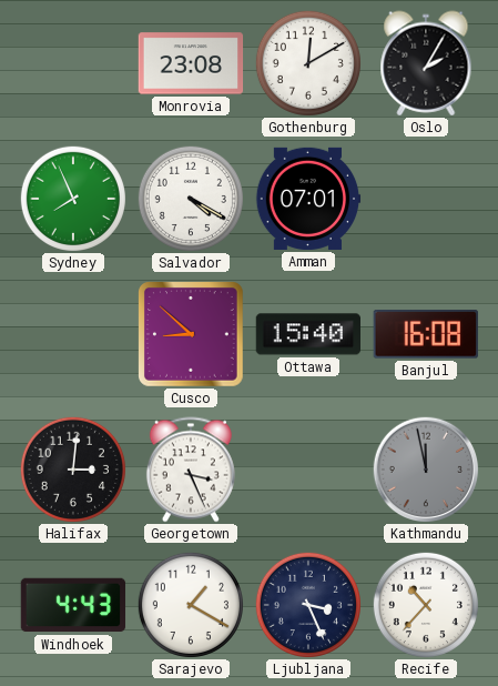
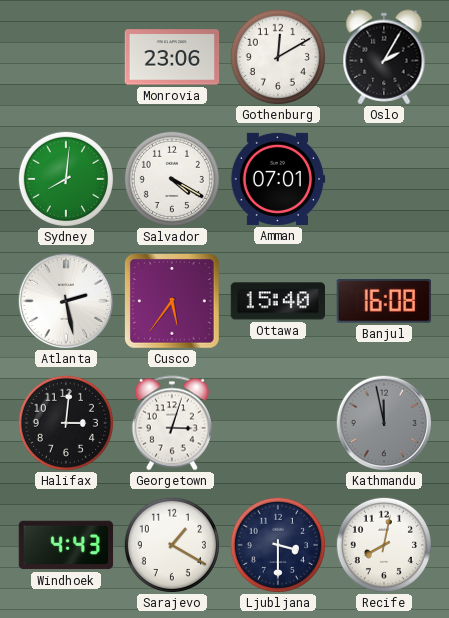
Monrovia: 23:08 -> 23:06 (172, 57)
Sydney: 7:56 -> 8:01 (66, 179)
Atlanta: none -> 2:28 (66, 301)
Cusco: 8:52 -> 5:36 (173, 302)
Georgetown: 3:26 -> 3:03 (172, 423)
Ljubljana: 3:26 -> 3:30 (278, 545)
Recife: 10:37 -> 8:02 (384, 545)
